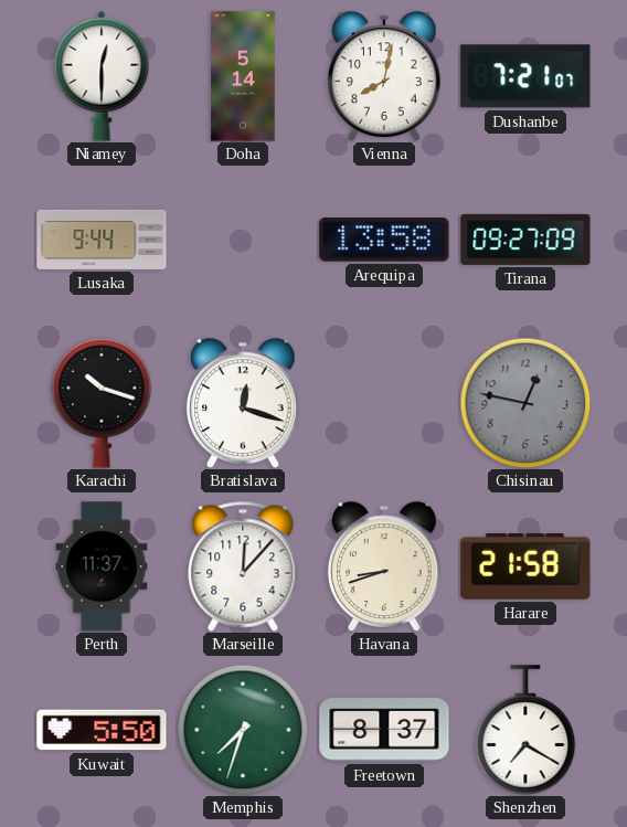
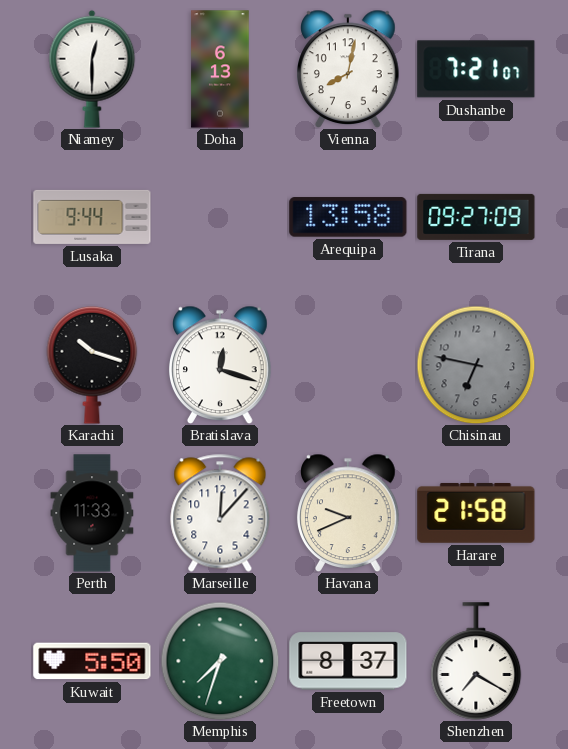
Doha: 5:14 -> 6:13 (220, 69)
Chisinau: 12:47 -> 6:47 (476, 365)
Perth: 11:37 -> 11:33 (92, 513)
Havana: 8:42 -> 9:41 (349, 512)
